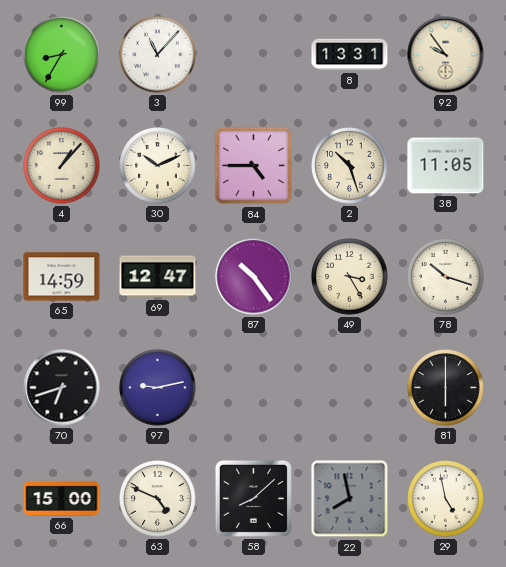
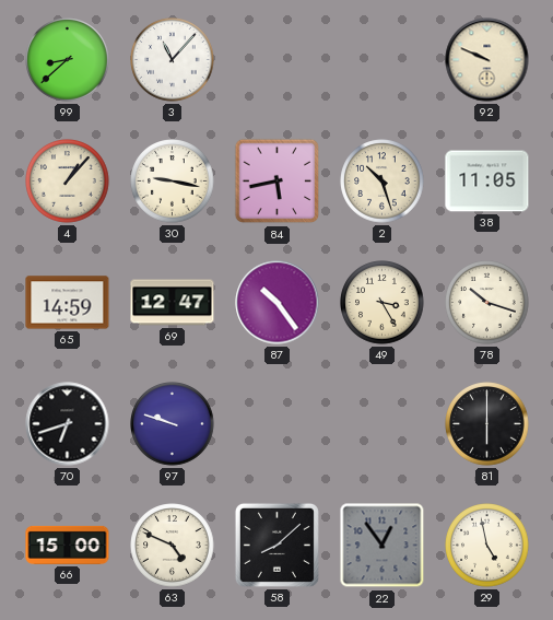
99: 8:35 -> 8:38 (68, 60)
8: 13:31 -> none (350, 55)
92: 9:54 -> 9:49 (487, 60)
30: 10:11 -> 9:17 (173, 182)
84: 4:45 -> 5:43 (278, 182)
97: 9:13 -> 9:48 (173, 424)
22: 7:58 -> 12:54 (383, 546)
